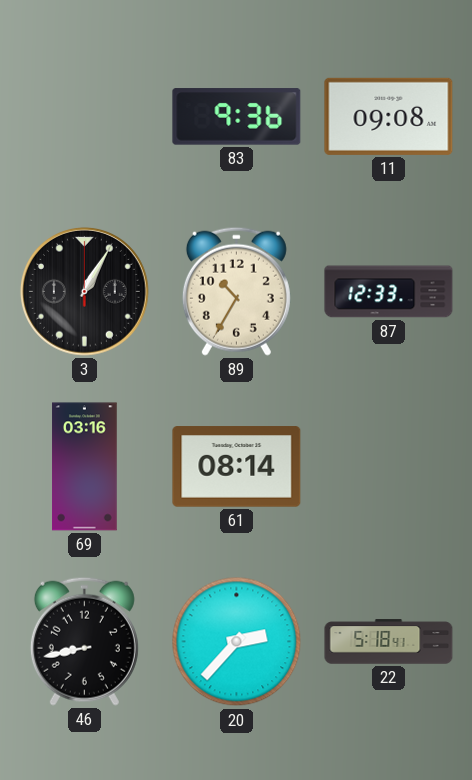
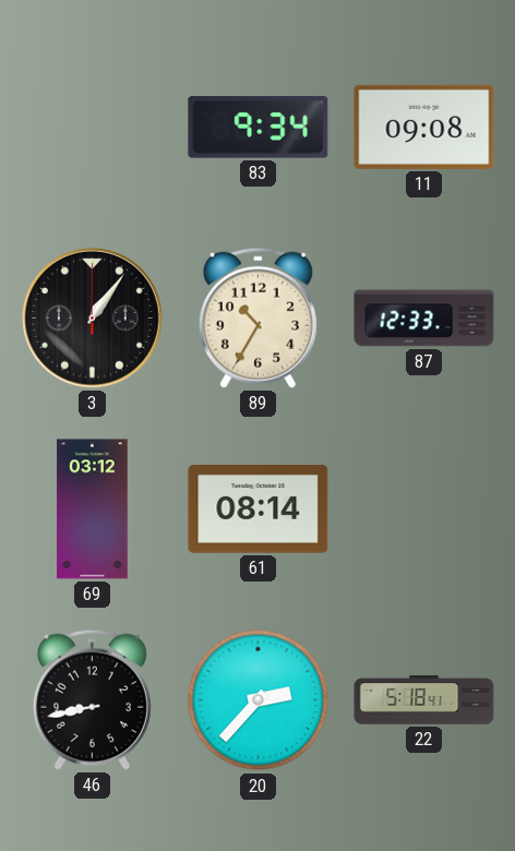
83: 9:36 -> 9:34 (259, 128)
3: 1:05 -> 1:06 (92, 317)
69: 03:16 -> 03:12 (93, 510)
